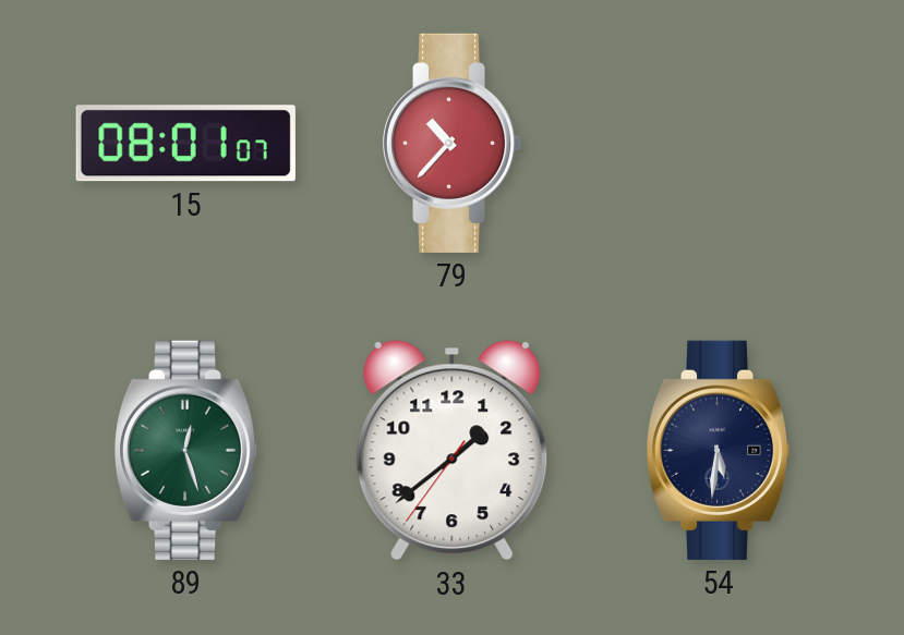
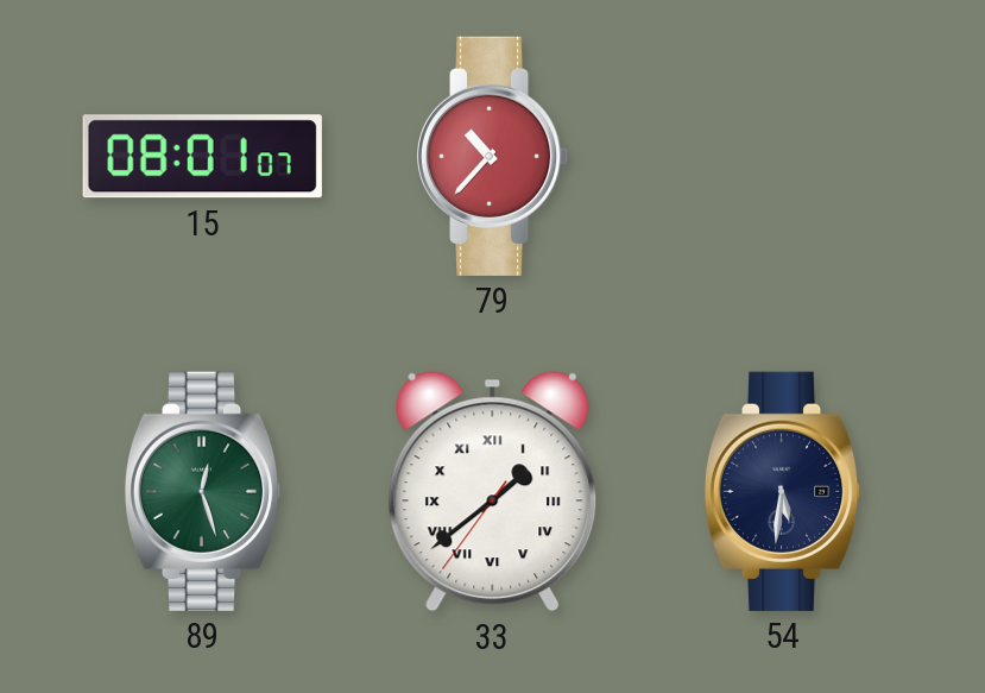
33 numerals: Arabic -> Roman (493, 492)
